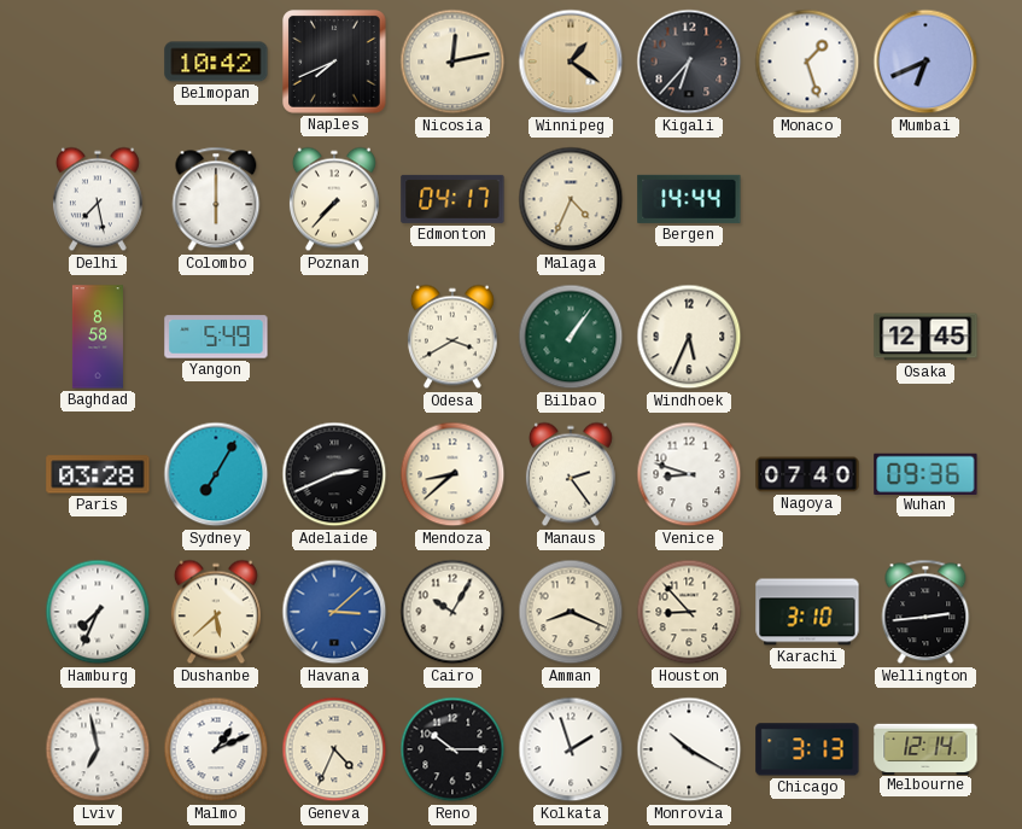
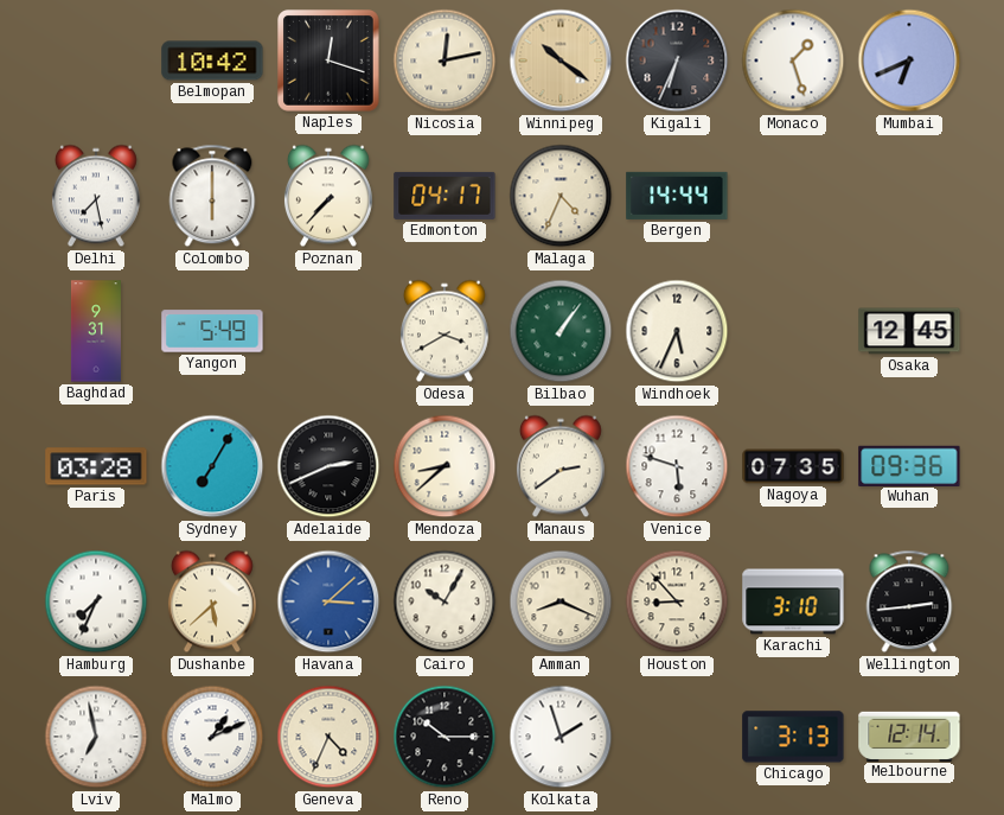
Naples: 7:41 -> 12:18 (330, 62)
Winnipeg: 1:21 -> 10:21 (561, 61)
Kigali: 6:37 -> 6:34 (677, 61)
Baghdad: 8:58 -> 9:31 (96, 331)
Manaus: 2:24 -> 2:39 (561, 466)
Venice: 8:48 -> 5:48 (677, 466)
Nagoya: 07:40 -> 07:35 (793, 466)
Monrovia: 10:20 -> none (689, 749)
